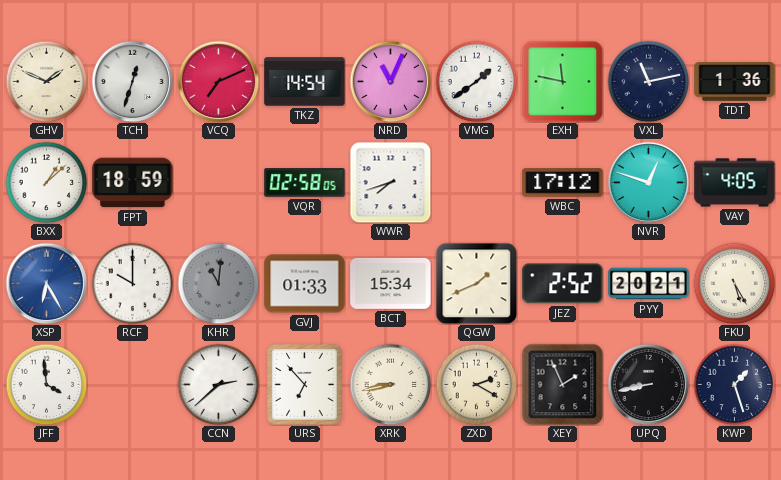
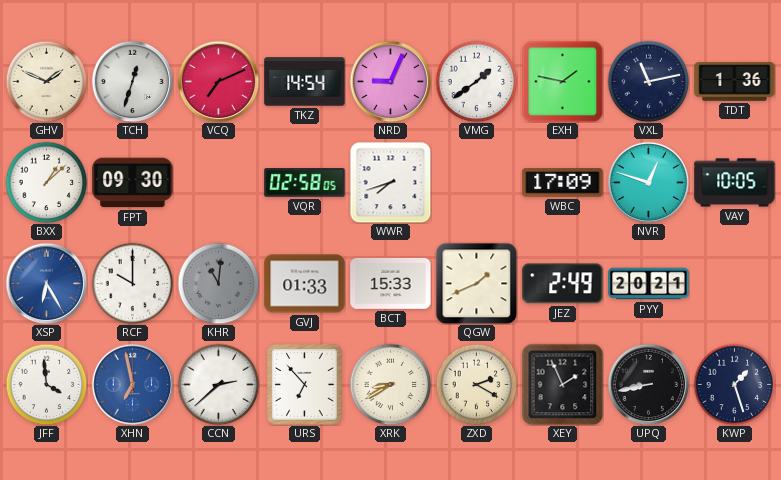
NRD: 11:04 -> 9:04 (390, 81)
EXH: 11:47 -> 1:47 (562, 81)
FPT: 18:59 -> 09:30 (133, 183)
WBC: 17:12 -> 17:09 (563, 183)
VAY: 4:05 -> 10:05 (735, 183)
BCT: 15:34 -> 15:33 (391, 283)
JEZ: 2:52 -> 2:49 (563, 284)
FKU: 5:25 -> none (734, 283)
XHN: none -> 6:58 (132, 384)
XRK: 8:43 -> 8:40 (390, 384)
